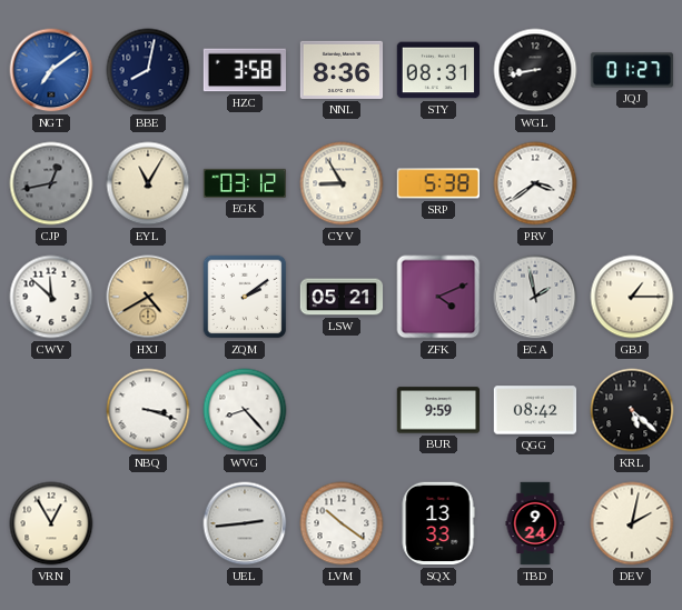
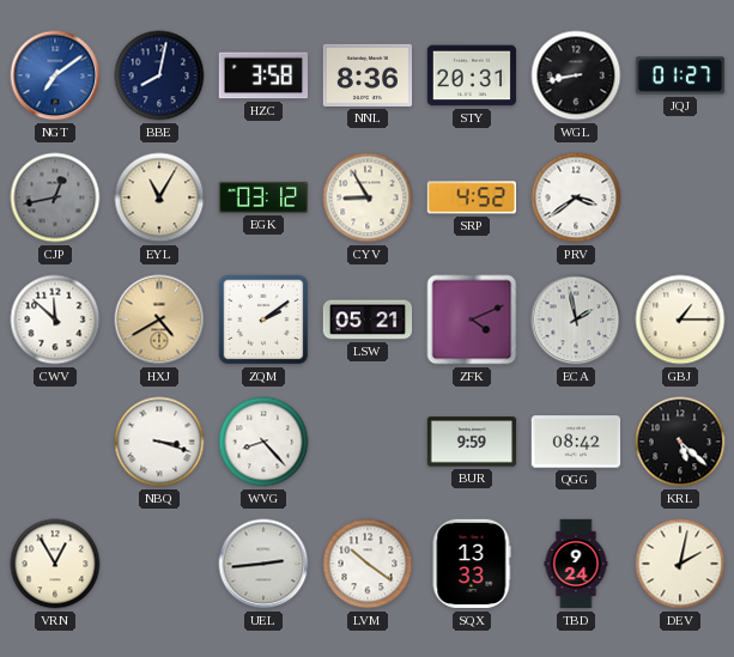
STY: 08:31 -> 20:31 (472, 75)
SRP: 5:38 -> 4:52 (471, 197)
